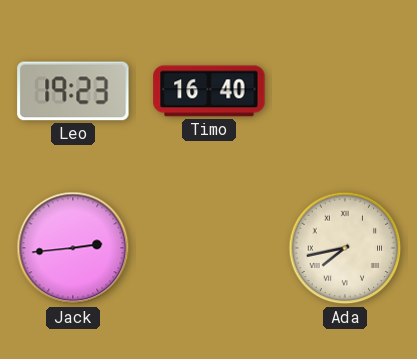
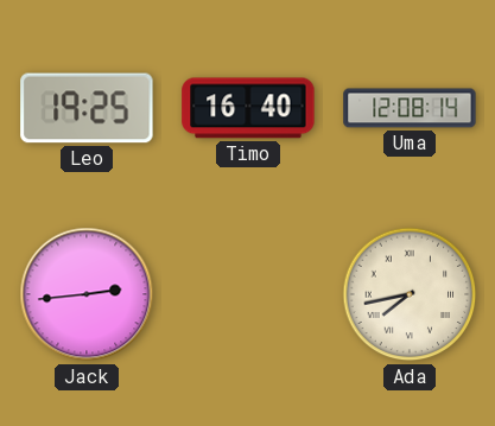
Leo: 19:23 -> 19:25 (87, 108)
Uma: none -> 12:08 (410, 108)
